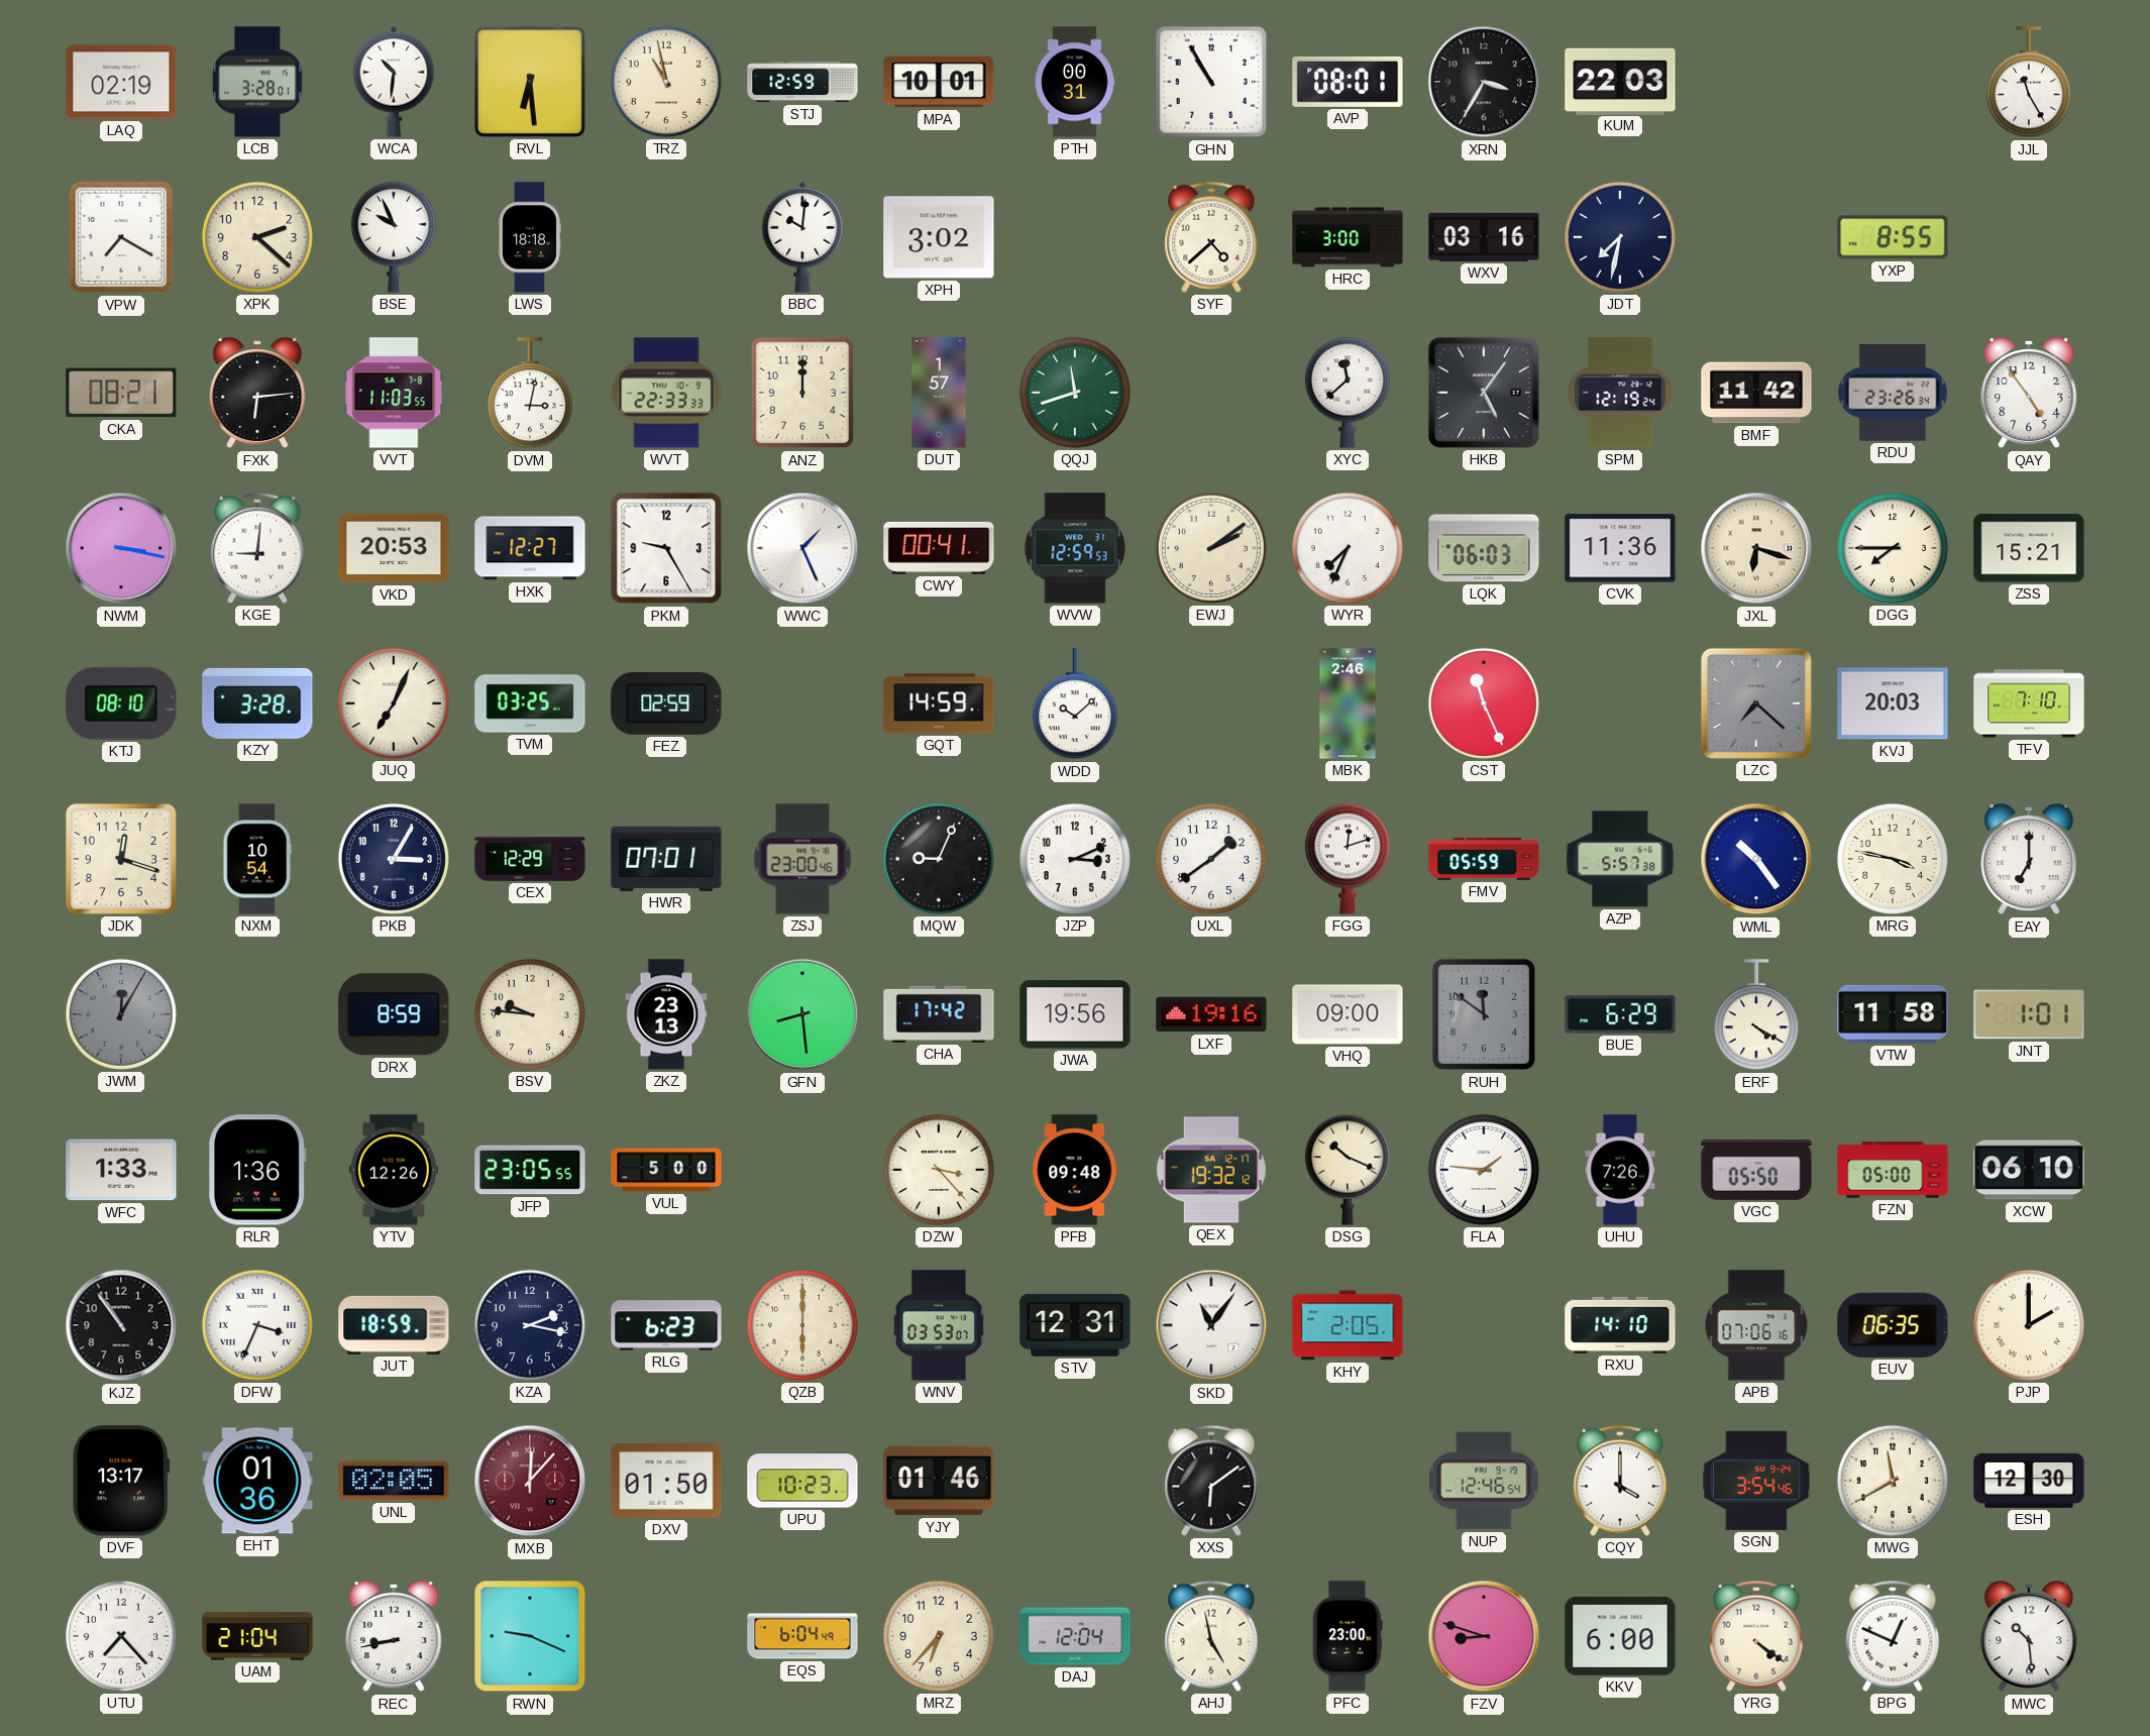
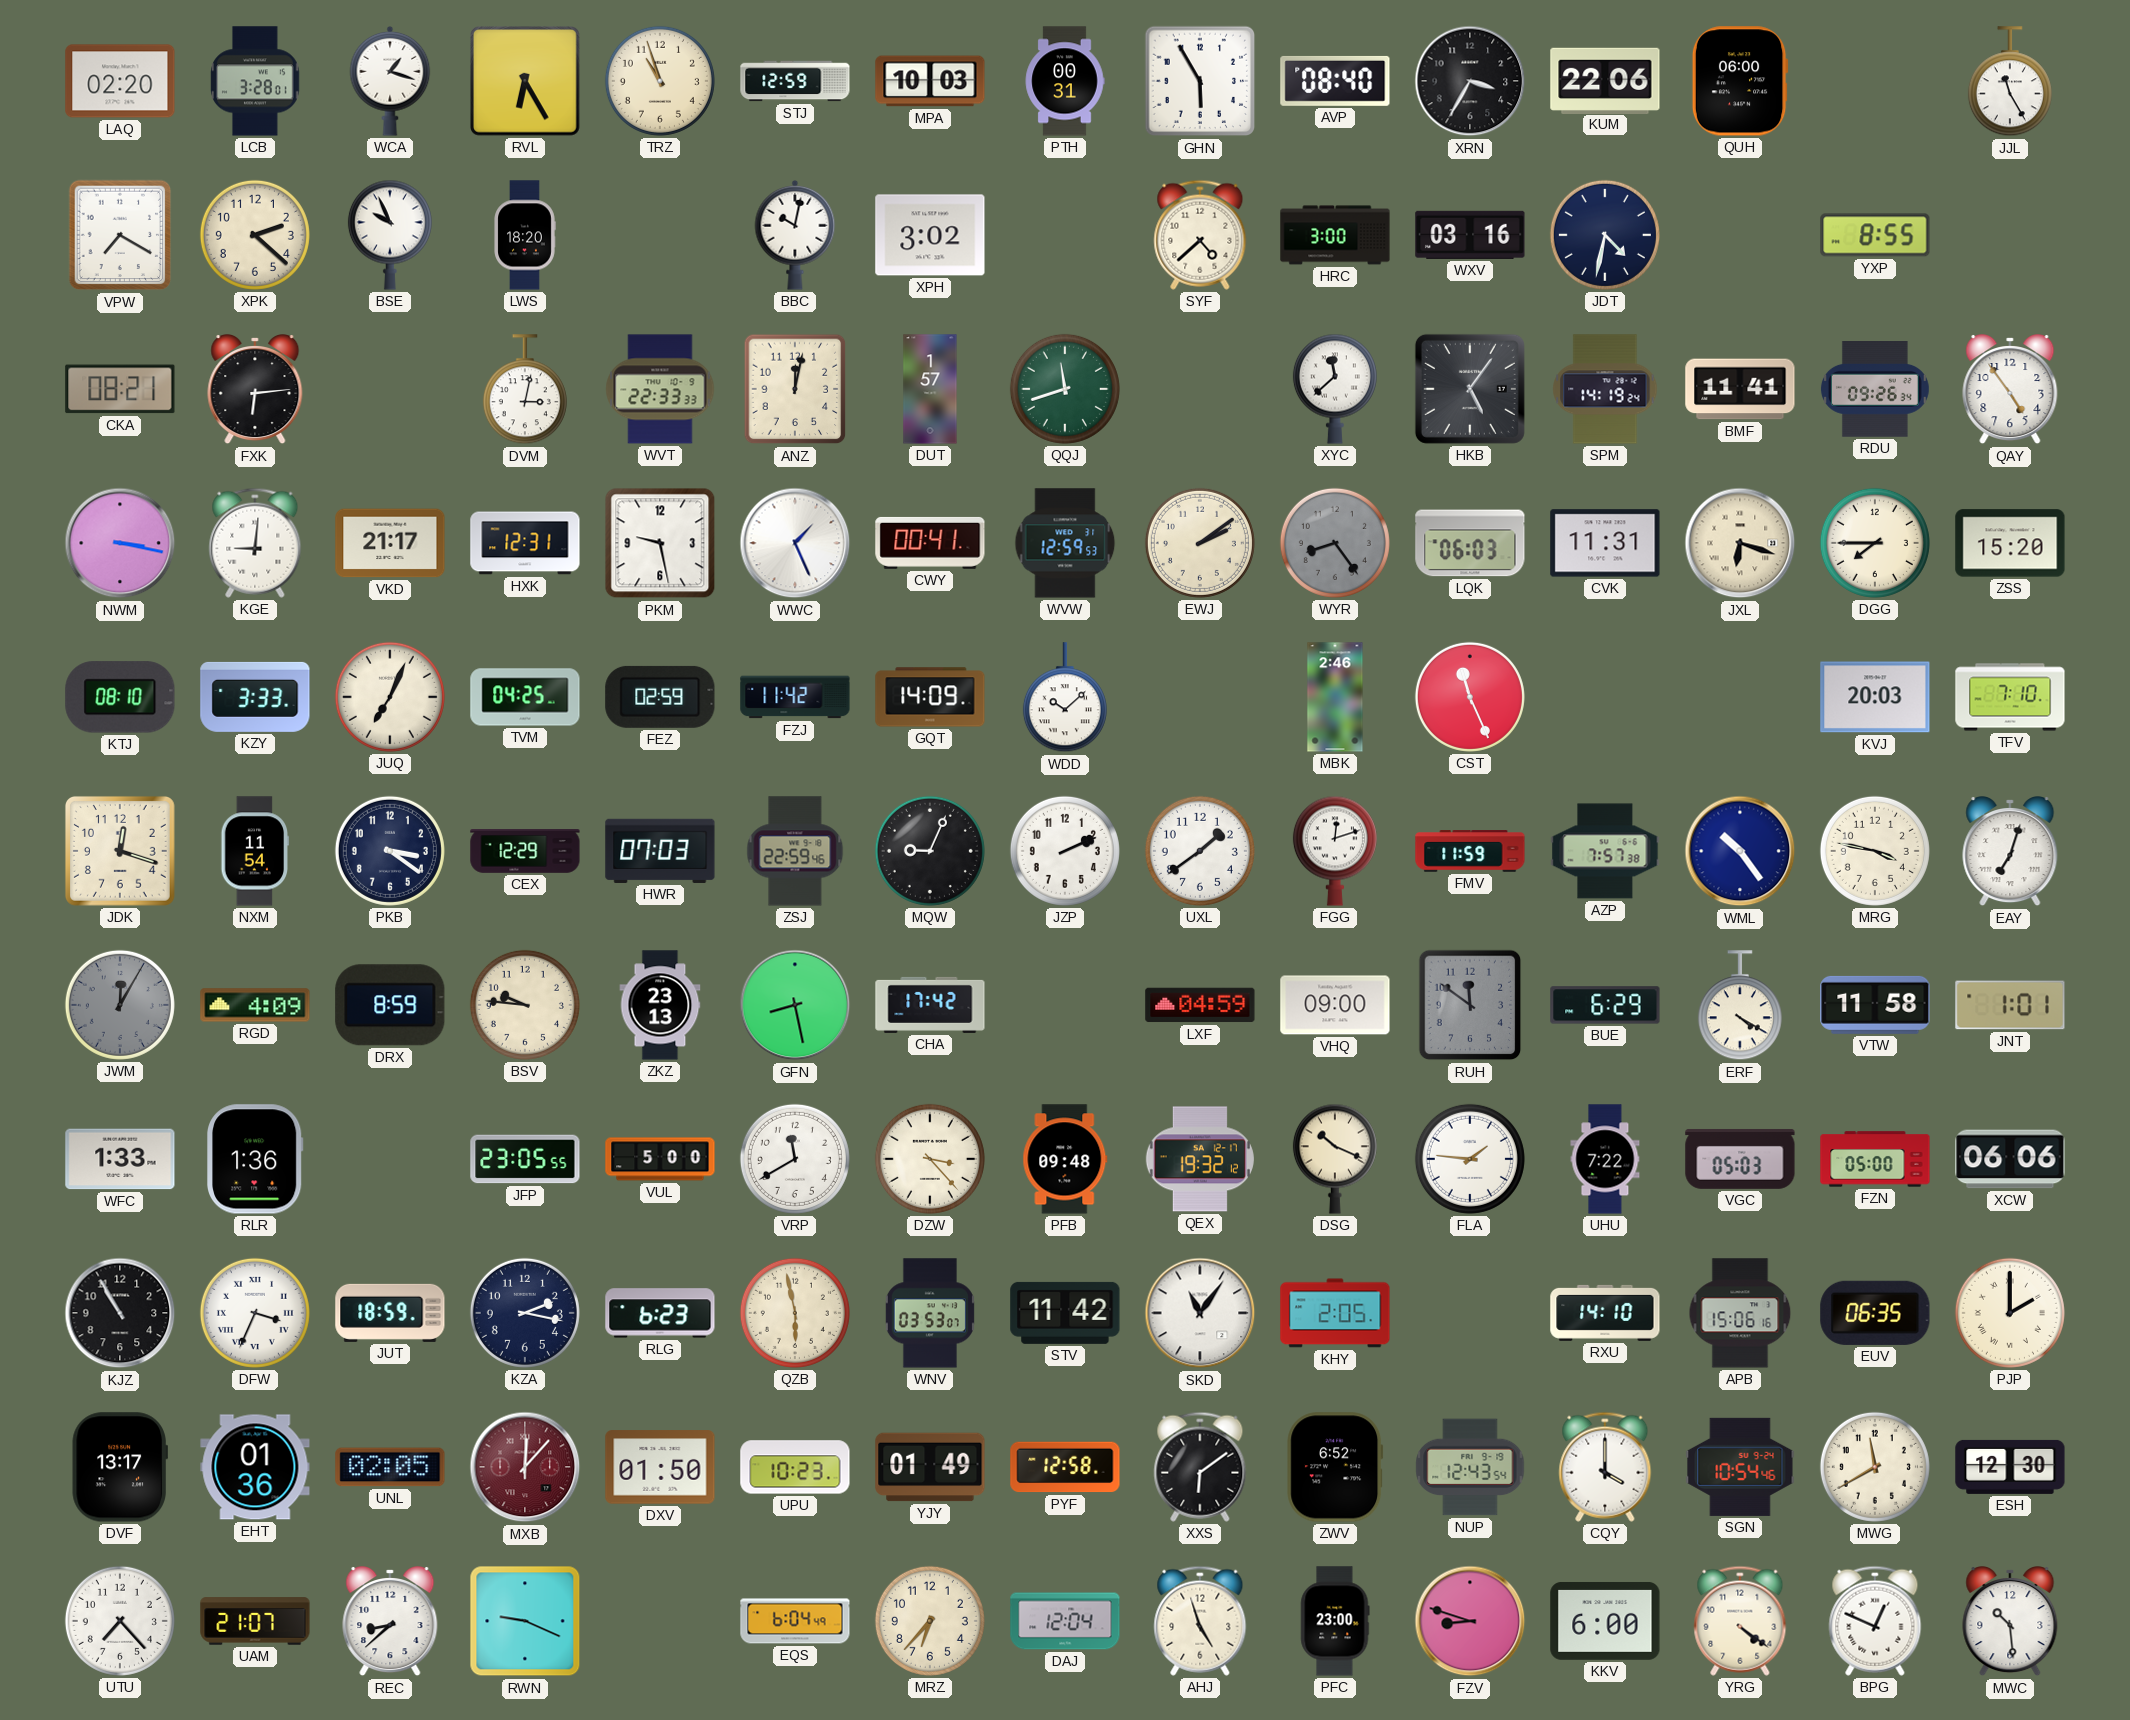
LAQ: 02:19 -> 02:20 (120, 81)
WCA: 10:31 -> 1:18 (390, 81)
RVL: 6:29 -> 6:25 (526, 82)
TRZ: 10:58 -> 10:57 (660, 81)
MPA: 10:01 -> 10:03 (930, 81)
GHN: 10:55 -> 5:55 (1200, 81)
AVP: 08:01 -> 08:40 (1335, 81)
KUM: 22:03 -> 22:06 (1605, 80)
QUH: none -> 06:00 (1740, 81)
LWS: 18:18 -> 18:20 (525, 235)
BBC: 10:01 -> 10:02 (795, 235)
JDT: 7:32 -> 4:32 (1605, 235)
VVT: 11:03 -> none (394, 393)
ANZ: 12:00 -> 12:02 (795, 389)
SPM: 12:19 -> 14:19 (1605, 389)
BMF: 11:42 -> 11:41 (1740, 389)
RDU: 23:26 -> 09:26 (1875, 390)
VKD: 20:53 -> 21:17 (390, 543)
HXK: 12:27 -> 12:31 (525, 543)
PKM: 9:25 -> 9:28 (660, 543)
WYR: 7:34 -> 8:24 (1335, 543)
WYR dial: white -> grey (1335, 543)
CVK: 11:36 -> 11:31 (1605, 543)
ZSS: 15:21 -> 15:20 (2010, 543)
KZY: 3:28 -> 3:33 (255, 697)
TVM: 03:25 -> 04:25 (525, 697)
FZJ: none -> 11:42 (795, 697)
GQT: 14:59 -> 14:09 (930, 697)
LZC: 7:22 -> none (1756, 703)
NXM: 10:54 -> 11:54 (255, 851)
PKB: 3:05 -> 3:21 (390, 851)
HWR: 07:01 -> 07:03 (660, 851)
ZSJ: 23:00 -> 22:59 (795, 851)
JZP: 3:11 -> 2:11 (1065, 851)
FMV: 05:59 -> 11:59 (1470, 851)
AZP: 5:57 -> 7:57 (1605, 851)
EAY: 7:00 -> 7:03 (2010, 852)
RGD: none -> 4:09 (255, 1005)
GFN: 8:29 -> 8:28 (795, 1005)
JWA: 19:56 -> none (1075, 1014)
LXF: 19:16 -> 04:59 (1200, 1005)
YTV: 12:26 -> none (393, 1170)
VRP: none -> 11:40 (795, 1159)
UHU: 7:26 -> 7:22 (1605, 1159)
VGC: 05:50 -> 05:03 (1740, 1159)
XCW: 06:10 -> 06:06 (2010, 1159)
KJZ: 10:54 -> 10:55 (120, 1313)
QZB: 6:00 -> 5:58 (795, 1313)
STV: 12:31 -> 11:42 (1065, 1313)
APB: 07:06 -> 15:06 (1740, 1313)
YJY: 01:46 -> 01:49 (930, 1467)
PYF: none -> 12:58 (1065, 1467)
ZWV: none -> 6:52 (1335, 1467)
NUP: 12:46 -> 12:43 (1470, 1467)
SGN: 3:54 -> 10:54 (1740, 1467)
UAM: 21:04 -> 21:07 (255, 1621)
REC: 8:43 -> 8:38 (390, 1622)
AHJ: 4:58 -> 4:57 (1200, 1621)
